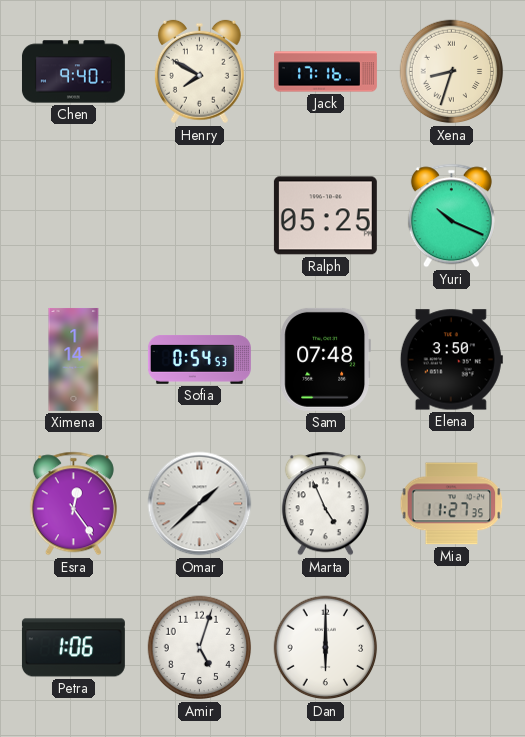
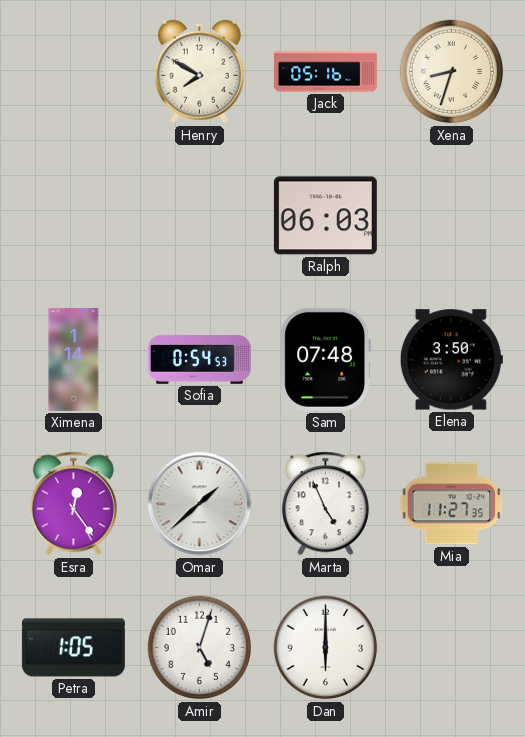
Chen: 9:40 -> none (73, 72)
Jack: 17:16 -> 05:16 (325, 72)
Ralph: 05:25 -> 06:03 (325, 216)
Yuri: 10:19 -> none (451, 216)
Petra: 1:06 -> 1:05 (73, 648)
